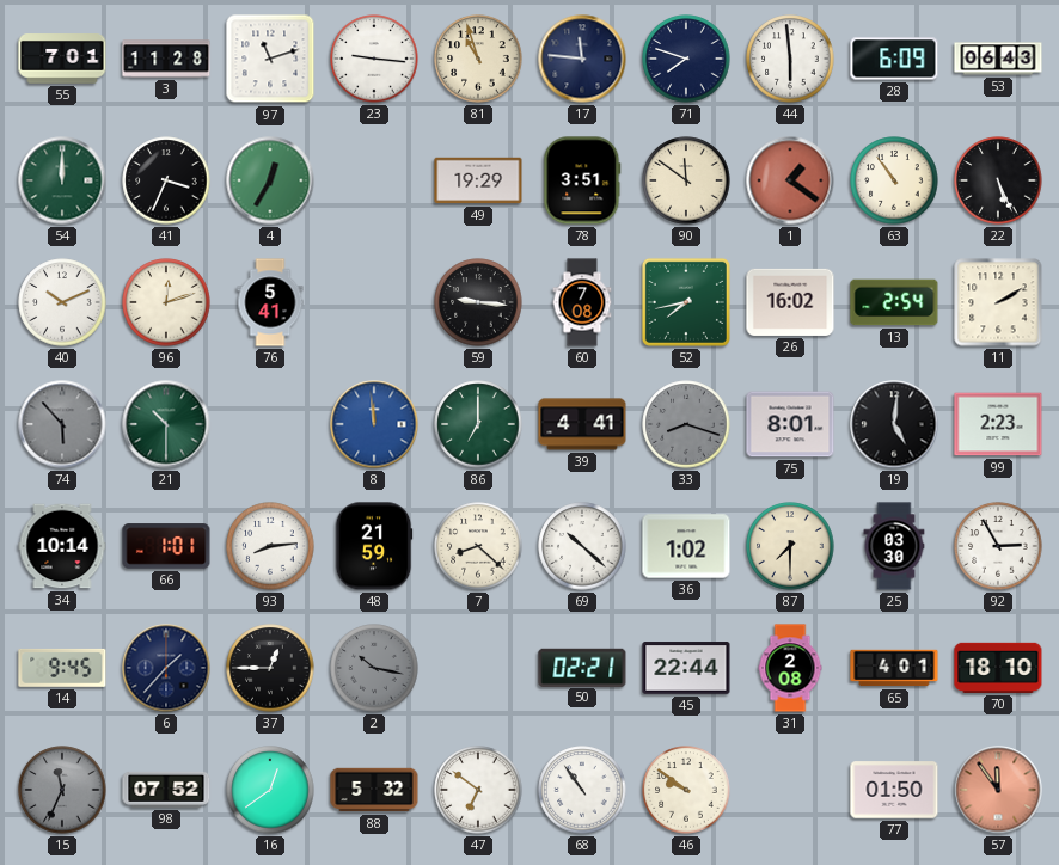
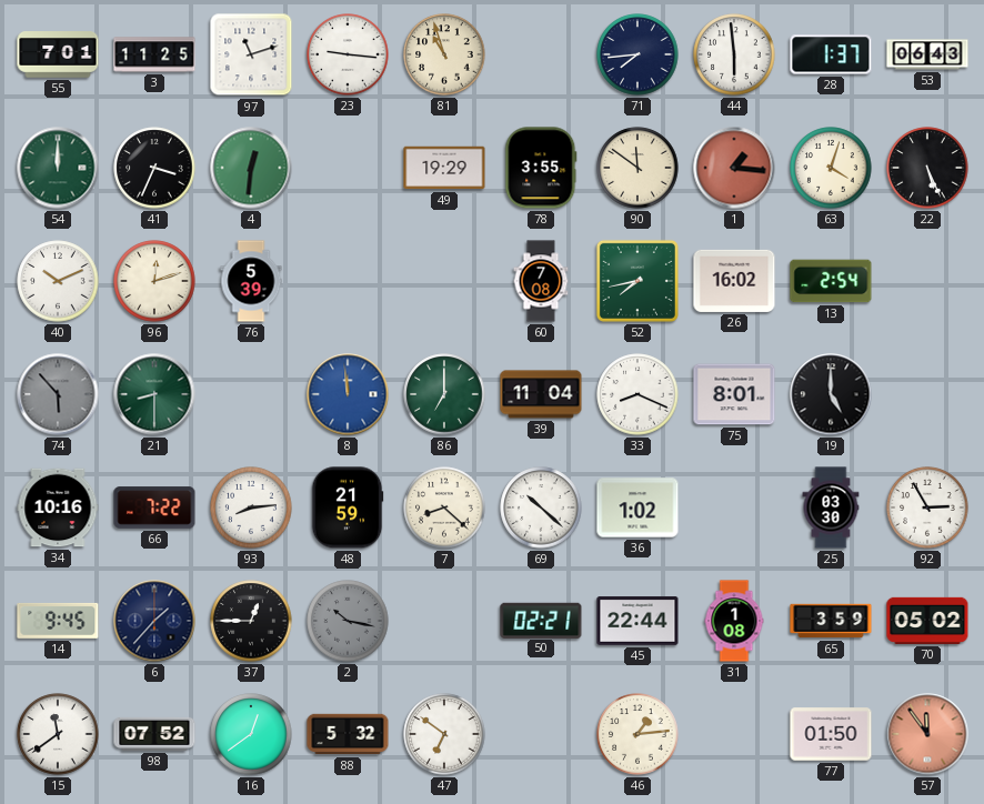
3: 11:28 -> 11:25 (154, 54)
17: 11:46 -> none (582, 59)
71: 7:48 -> 7:44 (637, 54)
28: 6:09 -> 1:37 (831, 54)
4: 12:35 -> 12:31 (251, 168)
78: 3:51 -> 3:55 (541, 168)
1: 1:21 -> 1:16 (734, 168)
63: 10:54 -> 4:03 (831, 168)
76: 5:41 -> 5:39 (251, 281)
59: 9:16 -> none (478, 302)
11: 2:10 -> none (998, 302)
21: 10:30 -> 8:30 (154, 394)
39: 4:41 -> 11:04 (541, 394)
33: 8:18 -> 8:19 (637, 394)
33 dial: grey -> white (637, 394)
19: 5:01 -> 5:00 (831, 394)
99: 2:23 -> none (998, 424)
34: 10:14 -> 10:16 (58, 507)
66: 1:01 -> 7:22 (154, 507)
87: 7:30 -> none (790, 546)
31: 2:08 -> 1:08 (734, 621)
65: 4:01 -> 3:59 (831, 621)
70: 18:10 -> 05:02 (927, 621)
15: 11:34 -> 11:39 (58, 734)
15 dial: grey -> white (58, 734)
68: 10:54 -> none (582, 790)
46: 9:51 -> 1:14 (637, 734)
